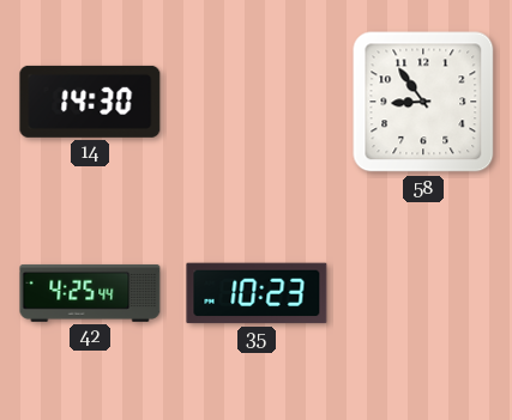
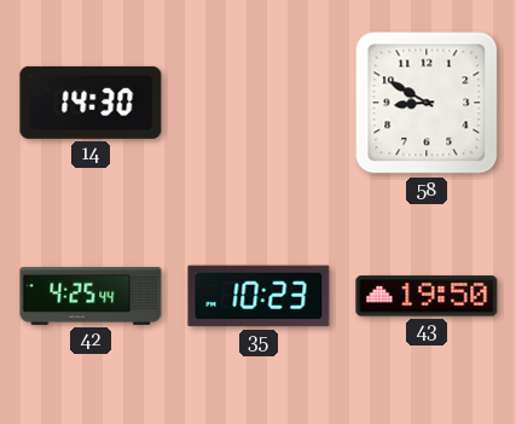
58: 8:54 -> 8:50 (427, 103)
43: none -> 19:50 (427, 296)
